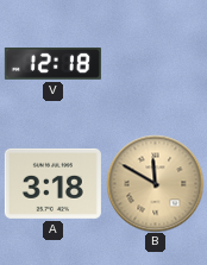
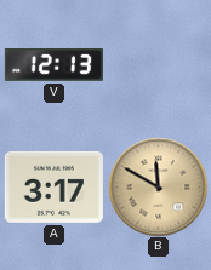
V: 12:18 -> 12:13 (53, 65)
A: 3:18 -> 3:17 (53, 186)
